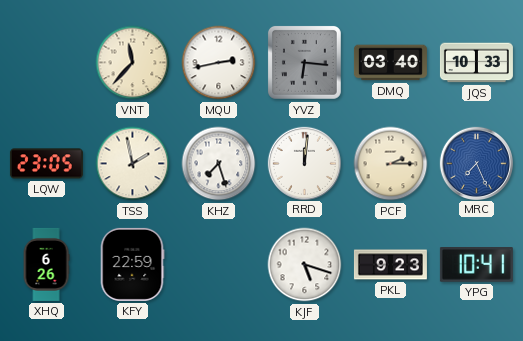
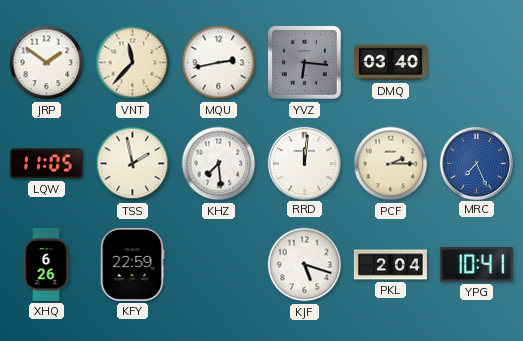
JRP: none -> 1:51 (47, 63)
JQS: 10:33 -> none (476, 63)
LQW: 23:05 -> 11:05 (46, 164)
KHZ: 7:27 -> 7:29 (219, 164)
PKL: 9:23 -> 2:04 (390, 265)
